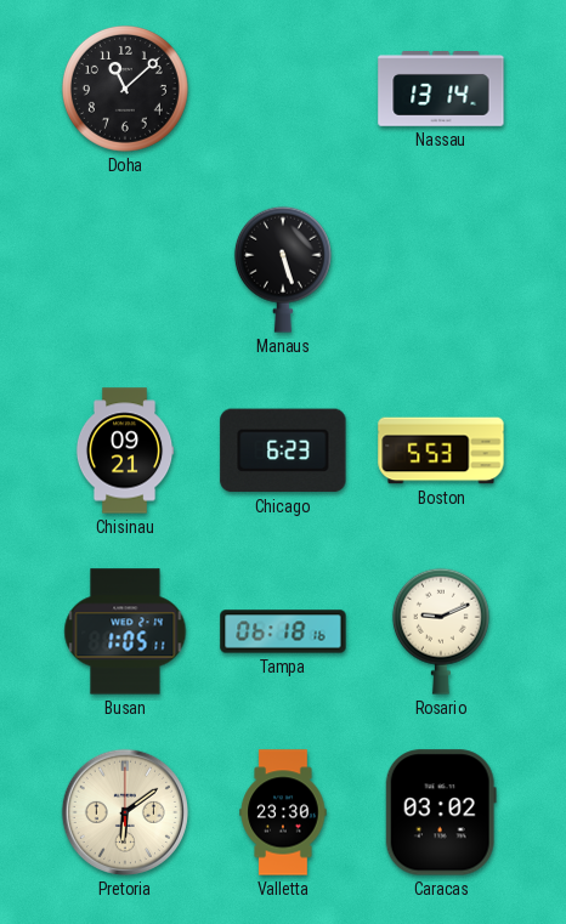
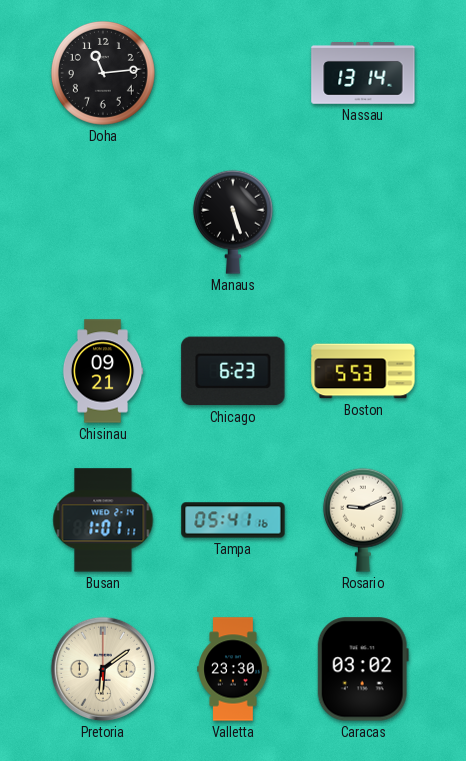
Doha: 11:08 -> 11:14 (103, 73)
Busan: 1:05 -> 1:01 (103, 520)
Tampa: 06:18 -> 05:41 (233, 520)
